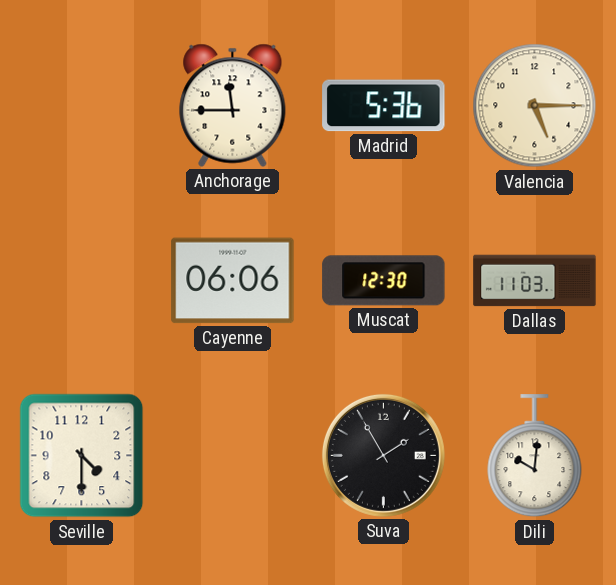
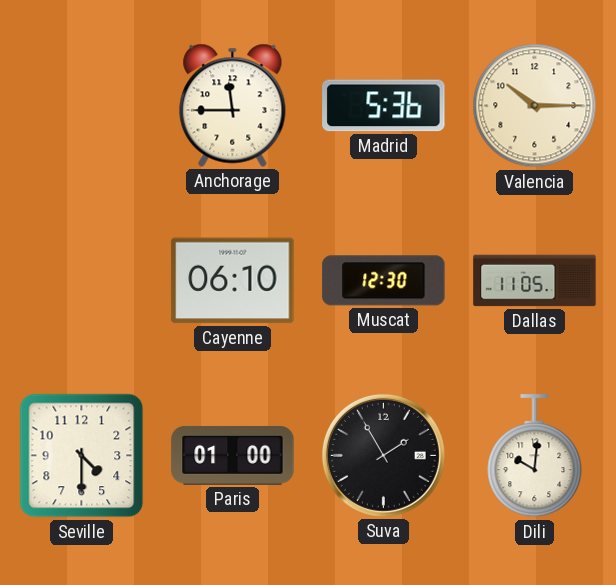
Valencia: 5:15 -> 10:15 (535, 106)
Cayenne: 06:06 -> 06:10 (233, 281)
Dallas: 11:03 -> 11:05 (535, 281)
Paris: none -> 01:00 (233, 456)
